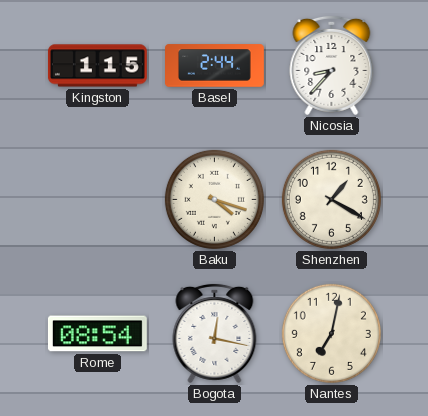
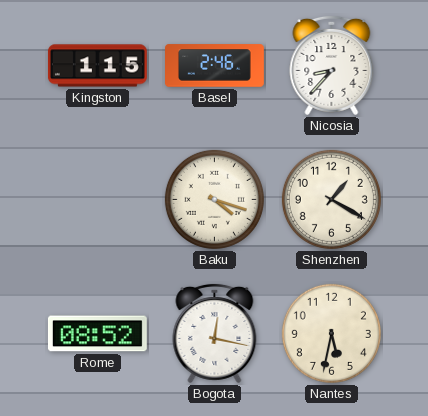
Basel: 2:44 -> 2:46 (215, 66)
Rome: 08:54 -> 08:52 (97, 334)
Nantes: 7:02 -> 5:32 (331, 333)
